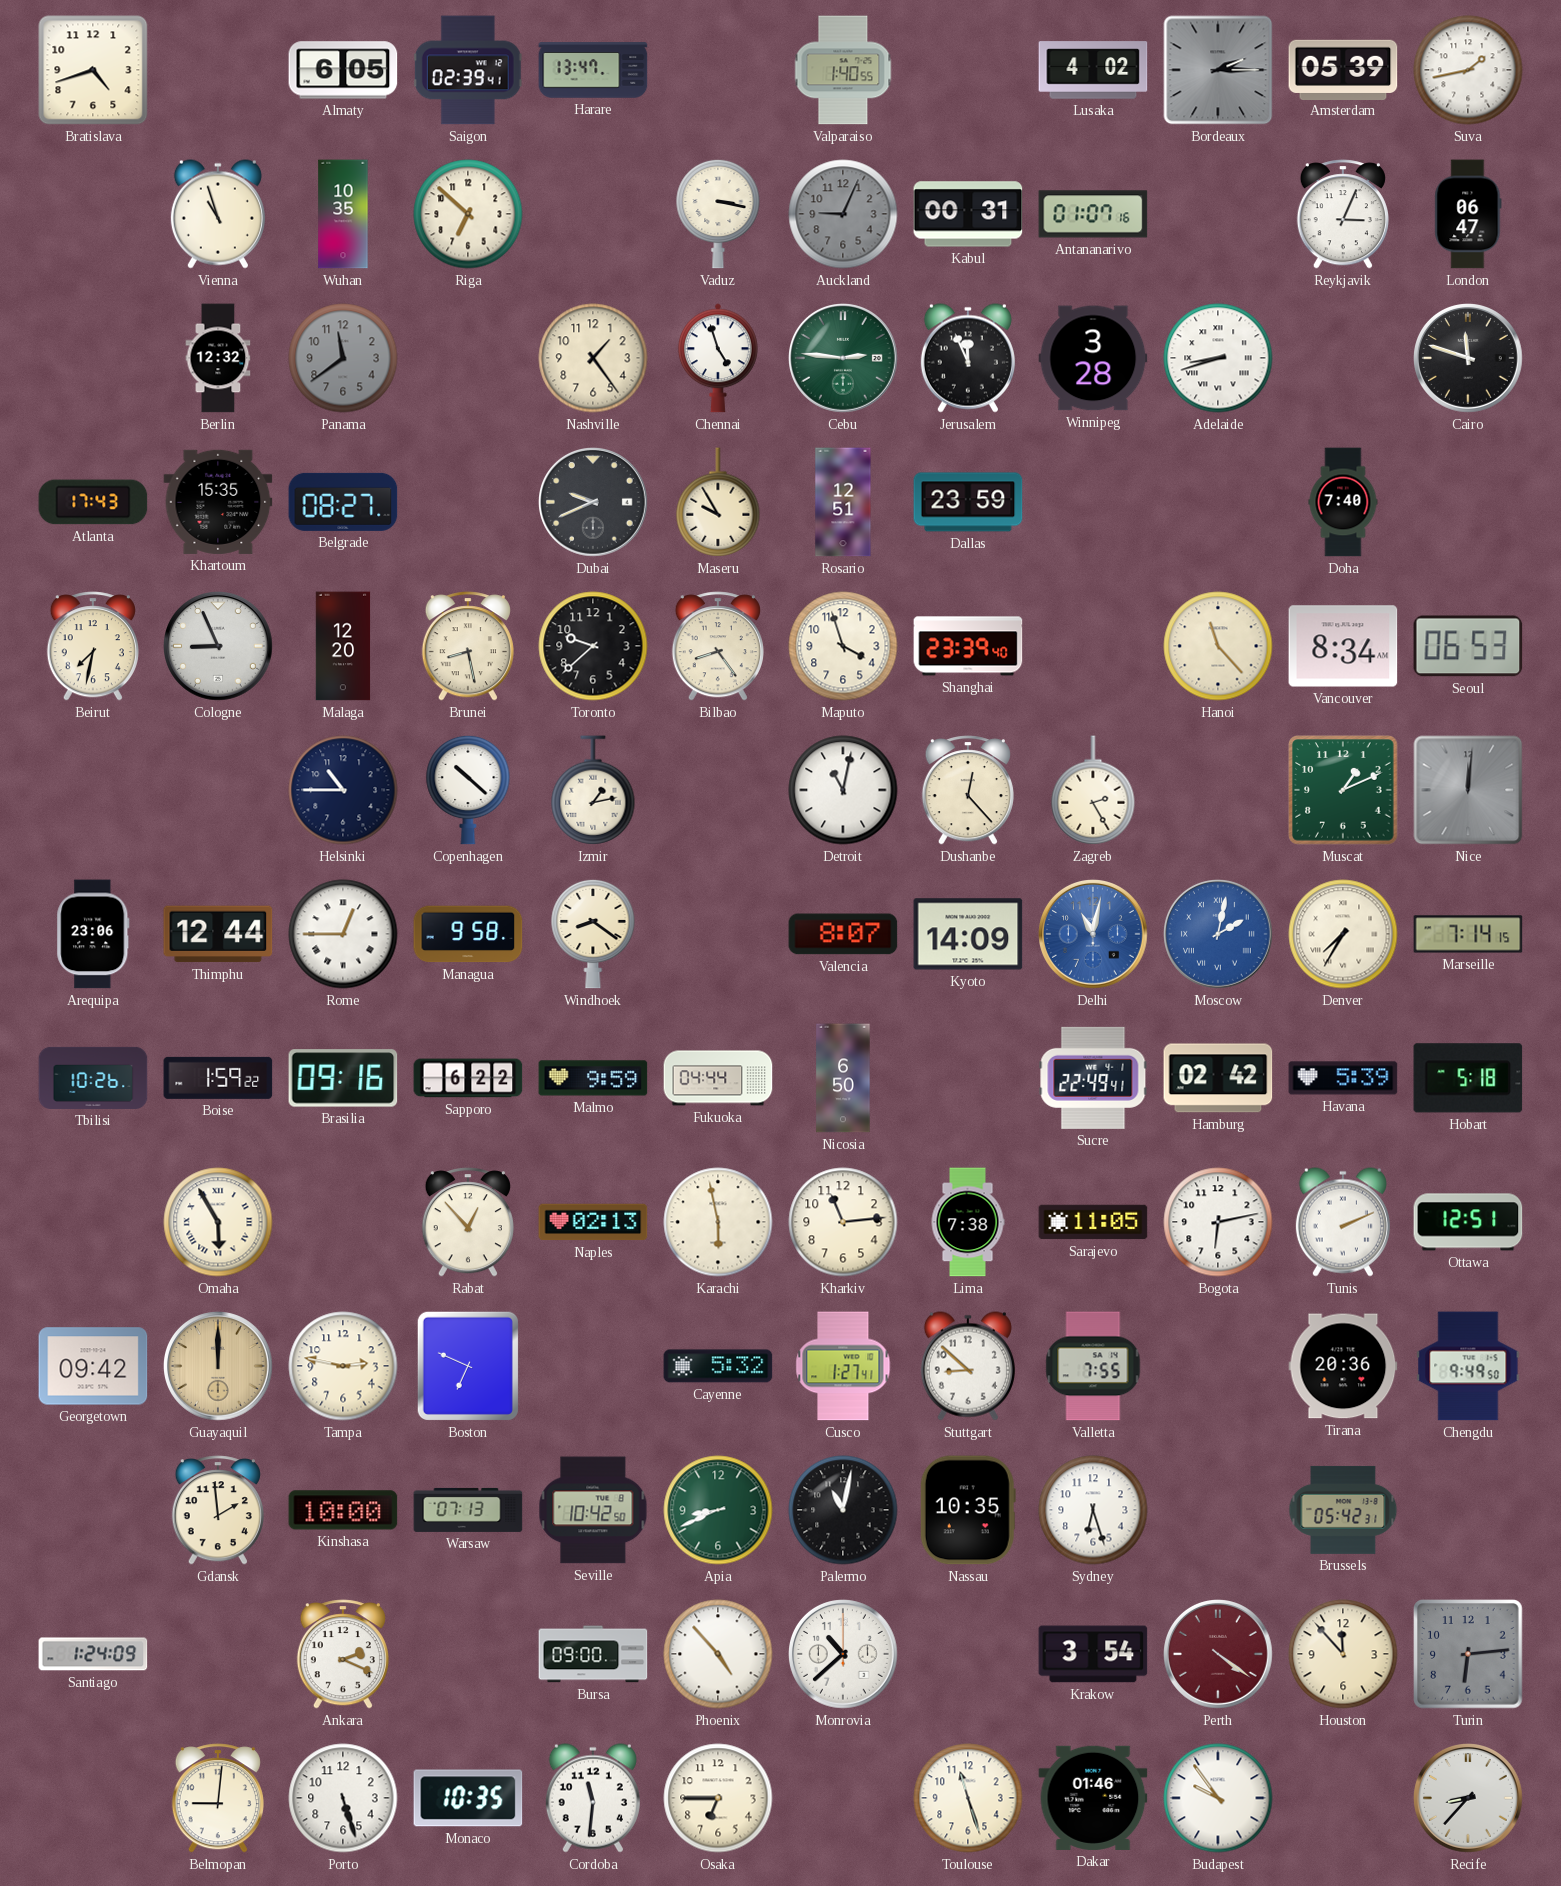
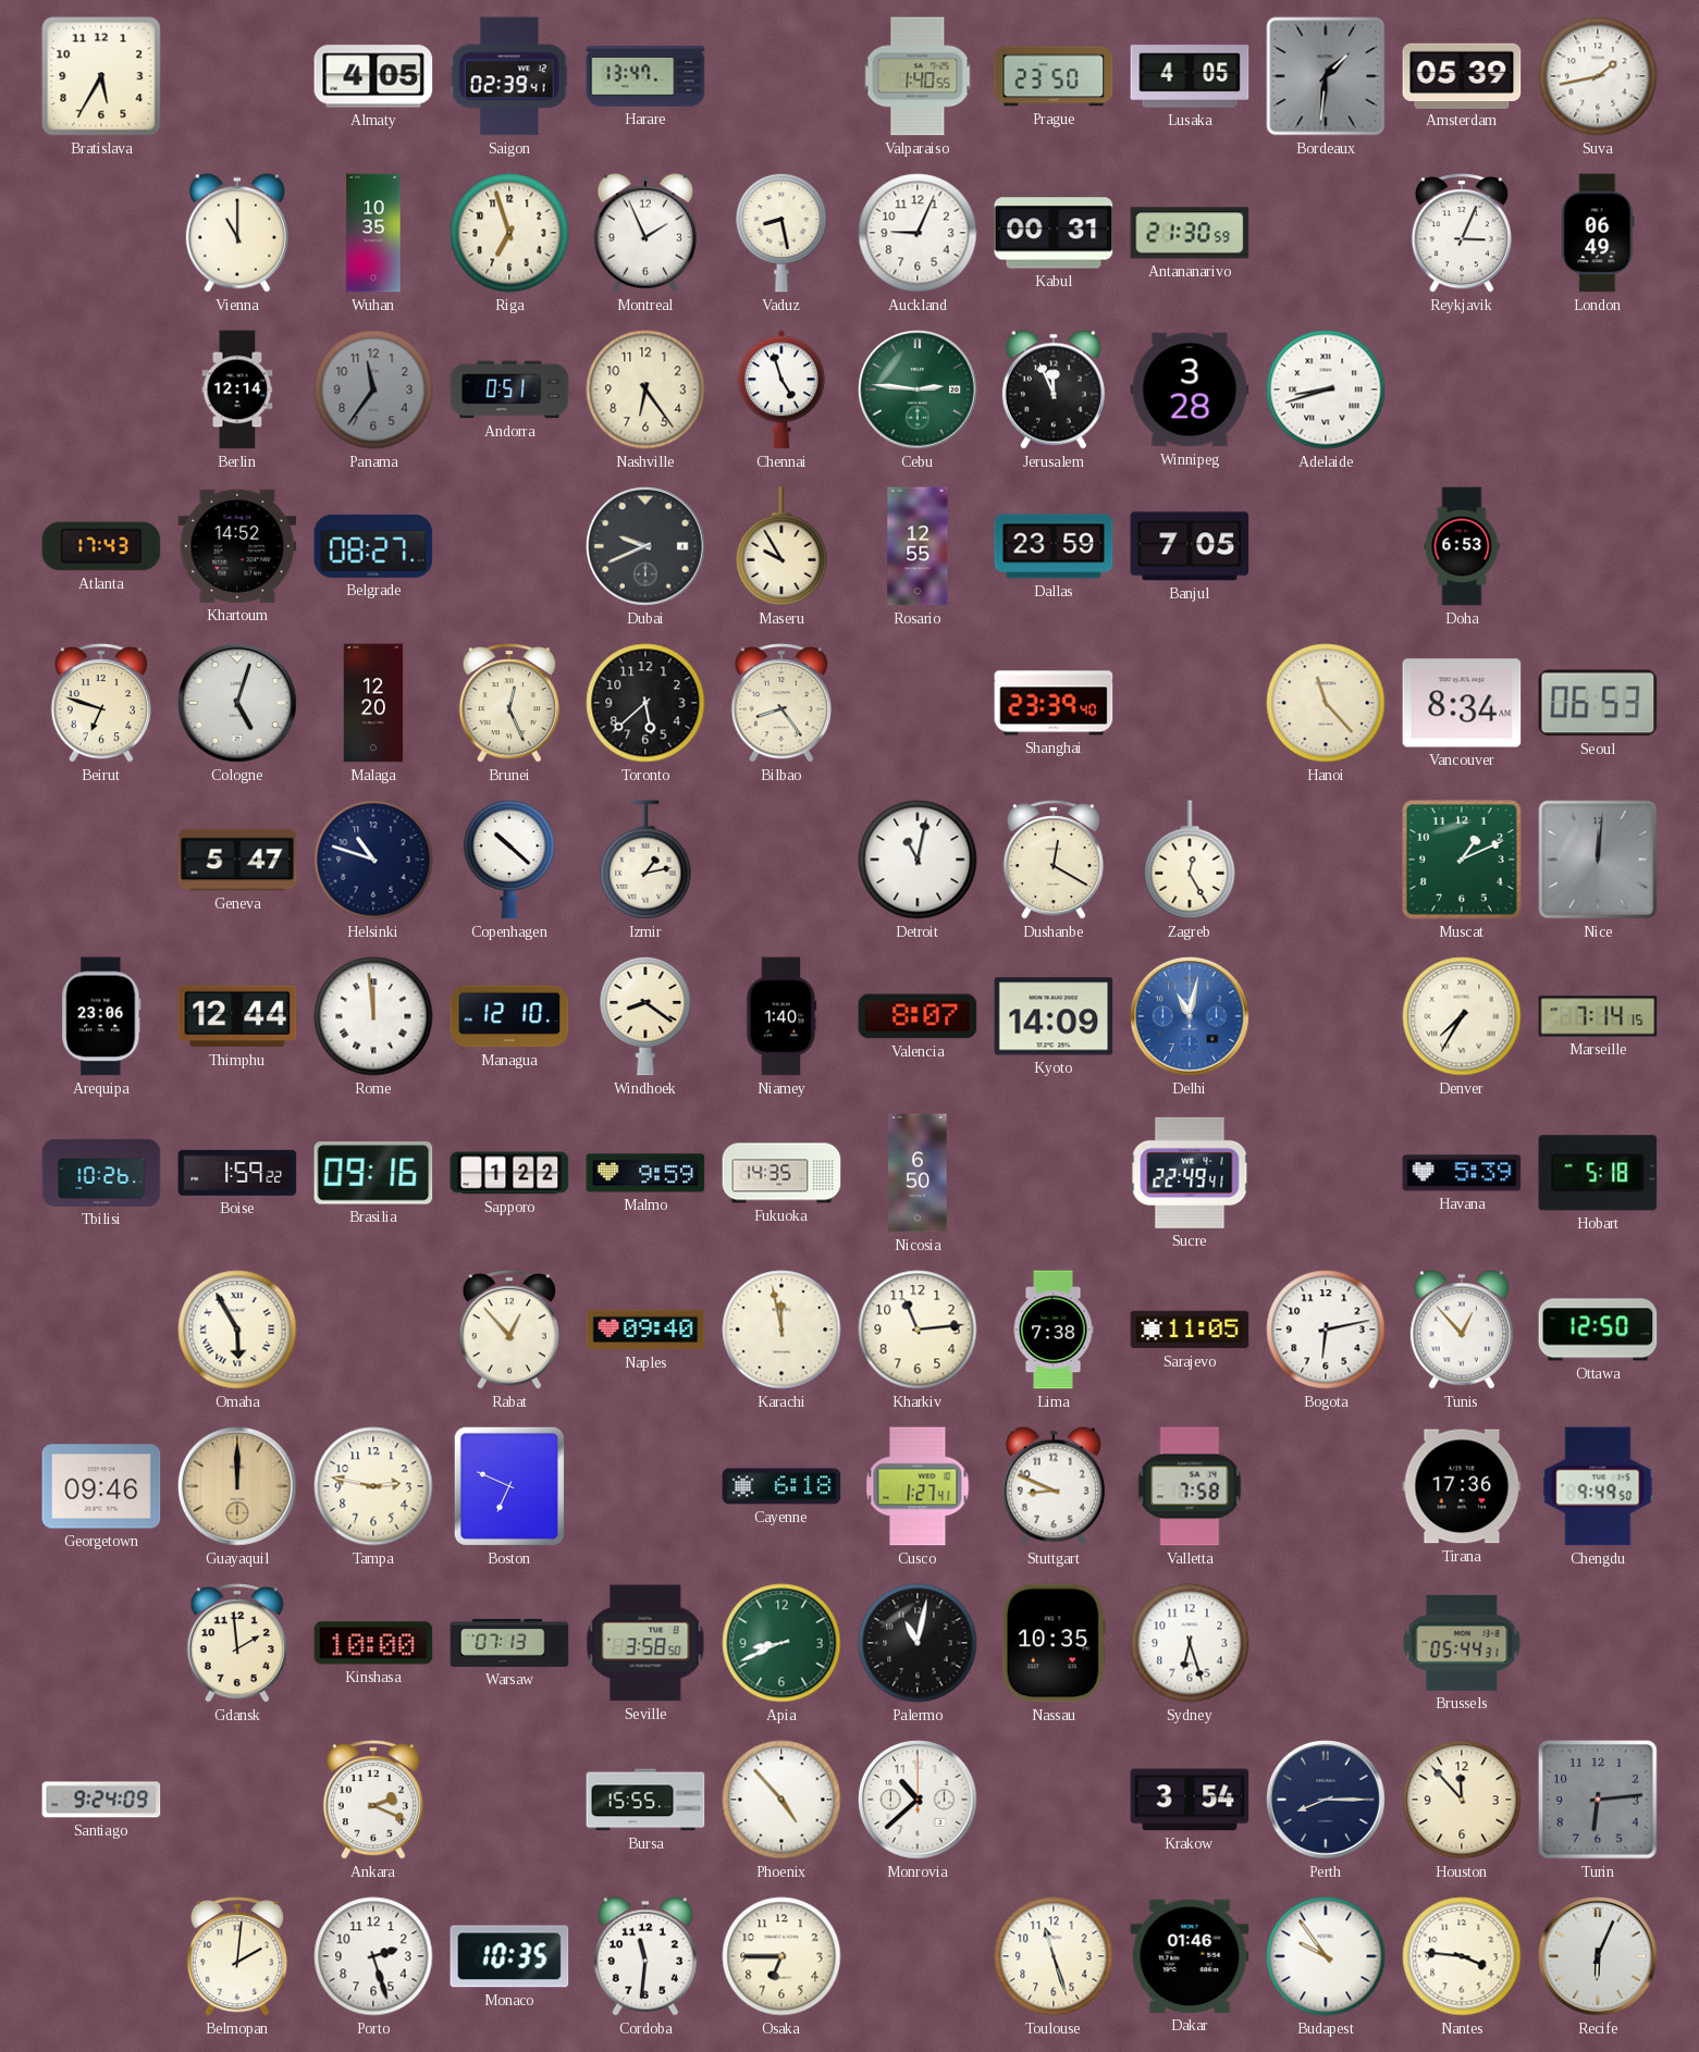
Bratislava: 4:42 -> 5:35 (101, 76)
Almaty: 6:05 -> 4:05 (373, 76)
Prague: none -> 23:50 (1054, 76)
Lusaka: 4:02 -> 4:05 (1190, 76)
Bordeaux: 2:15 -> 1:31 (1326, 76)
Vienna: 10:57 -> 11:00 (237, 233)
Riga: 6:52 -> 6:57 (509, 233)
Montreal: none -> 1:56 (645, 233)
Vaduz: 3:17 -> 8:28 (781, 233)
Auckland dial: grey -> white (918, 233)
Antananarivo: 01:07 -> 21:30 (1190, 233)
London: 06:47 -> 06:49 (1598, 233)
Berlin: 12:32 -> 12:14 (237, 390)
Panama: 11:39 -> 11:36 (373, 390)
Andorra: none -> 0:51 (509, 390)
Nashville: 1:24 -> 6:24 (645, 390)
Cairo: 11:48 -> none (1469, 359)
Khartoum: 15:35 -> 14:52 (237, 546)
Rosario: 12:51 -> 12:55 (918, 546)
Banjul: none -> 7:05 (1190, 546)
Doha: 7:40 -> 6:53 (1462, 546)
Beirut: 7:32 -> 6:48 (101, 703)
Cologne: 8:56 -> 5:03 (238, 704)
Brunei: 8:28 -> 12:26 (509, 703)
Toronto: 9:38 -> 5:38 (645, 703)
Maputo: 3:57 -> none (843, 646)
Geneva: none -> 5:47 (237, 860)
Helsinki: 10:45 -> 10:48 (373, 860)
Dushanbe: 12:23 -> 12:20 (1054, 860)
Zagreb: 2:25 -> 12:25 (1190, 860)
Rome: 12:45 -> 11:59 (373, 1016)
Managua: 9:58 -> 12:10 (509, 1016)
Niamey: none -> 1:40 (781, 1016)
Moscow: 2:02 -> none (1219, 935)
Sapporo: 6:22 -> 1:22 (509, 1173)
Fukuoka: 04:44 -> 14:35 (781, 1173)
Hamburg: 02:42 -> none (1218, 1078)
Naples: 02:13 -> 09:40 (645, 1330)
Karachi: 5:58 -> 11:58 (781, 1330)
Tunis: 2:11 -> 12:53 (1462, 1330)
Ottawa: 12:51 -> 12:50 (1598, 1330)
Georgetown: 09:42 -> 09:46 (101, 1486)
Cayenne: 5:32 -> 6:18 (781, 1486)
Stuttgart: 8:52 -> 8:49 (1054, 1486)
Valletta: 7:55 -> 7:58 (1190, 1486)
Tirana: 20:36 -> 17:36 (1462, 1486)
Seville: 10:42 -> 3:58 (645, 1643)
Brussels: 05:42 -> 05:44 (1462, 1643)
Santiago: 1:24 -> 9:24 (101, 1800)
Bursa: 09:00 -> 15:55 (645, 1800)
Perth: 4:21 -> 8:15 (1327, 1801)
Perth dial: burgundy -> navy (1327, 1801)
Belmopan: 9:01 -> 2:01 (237, 1956)
Porto: 5:27 -> 2:27 (373, 1956)
Nantes: none -> 3:46 (1462, 1956)
Recife: 8:37 -> 6:04 (1599, 1957)
